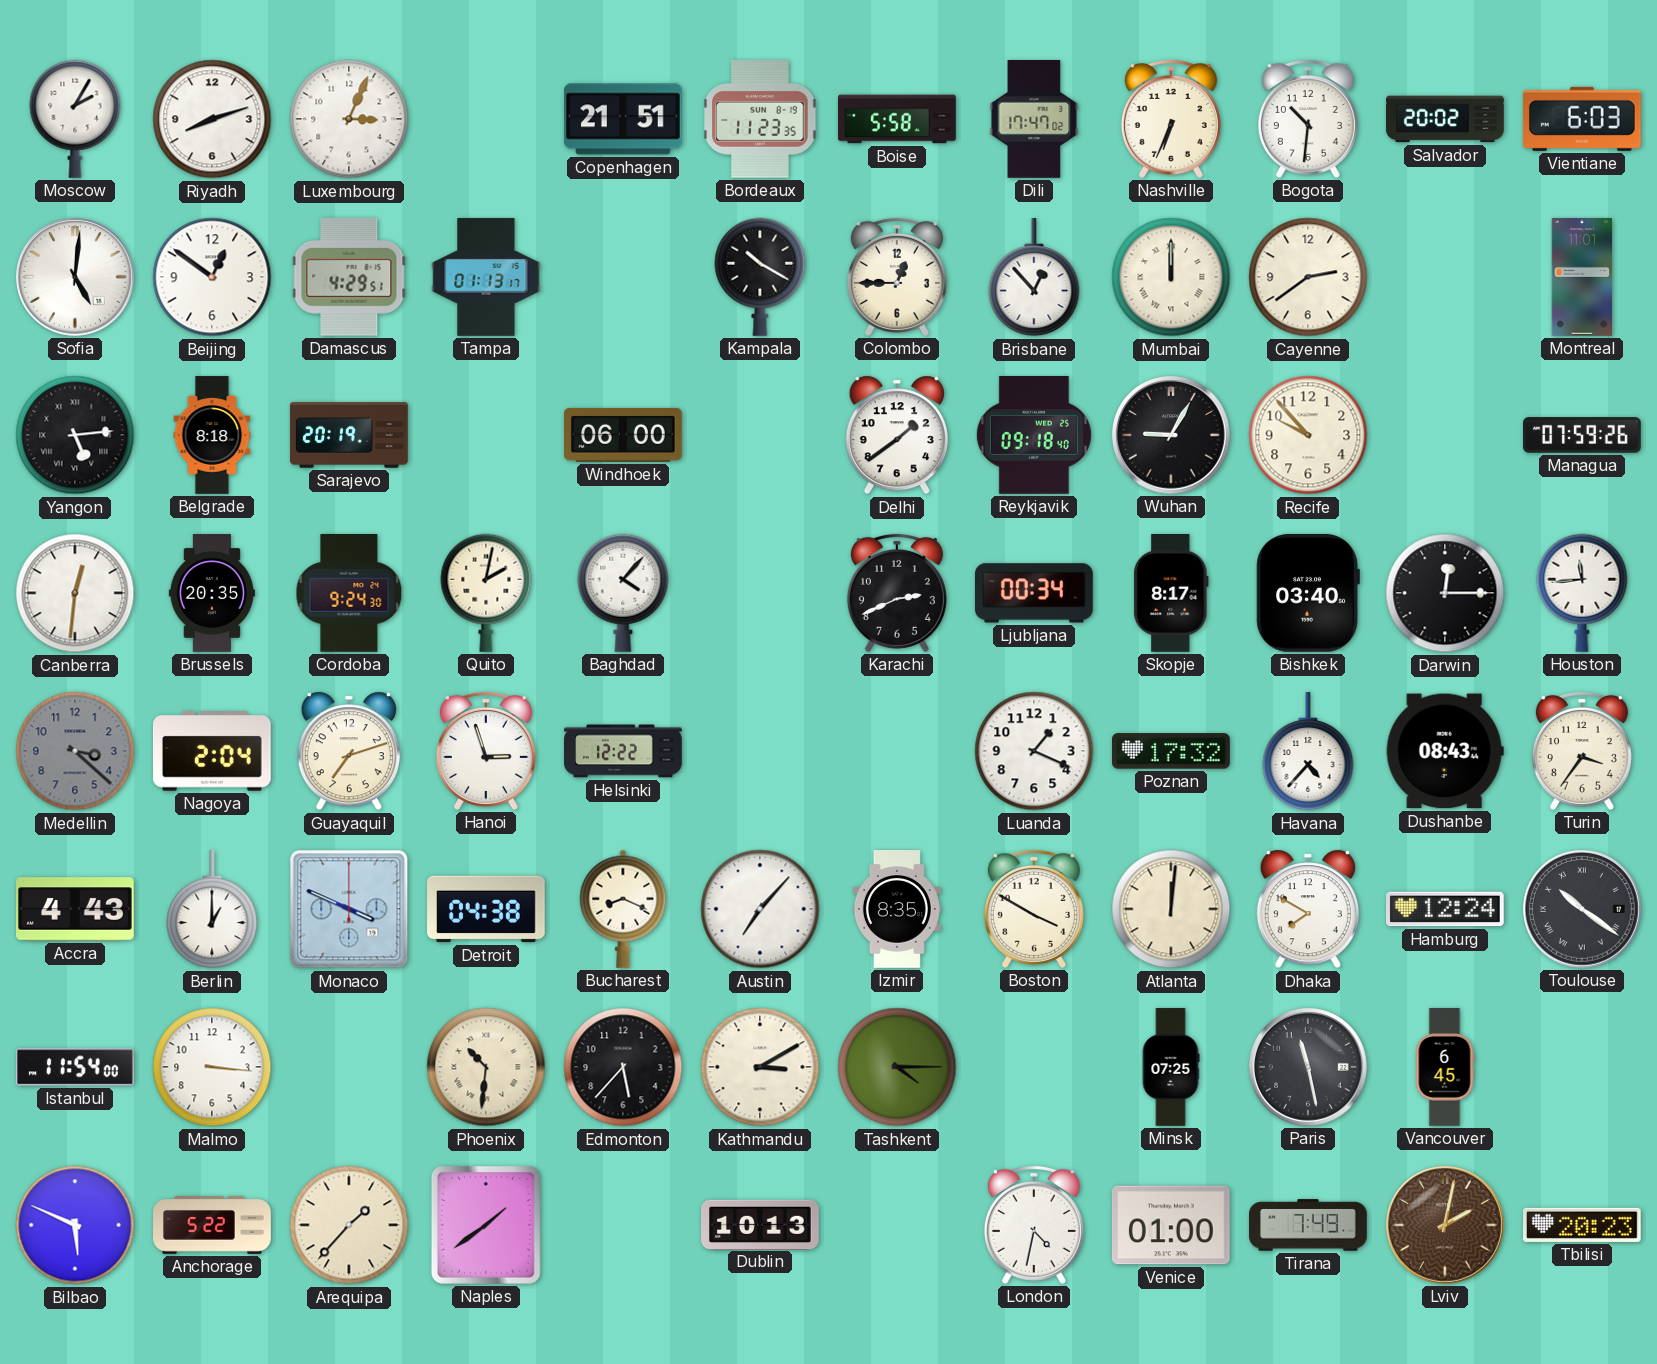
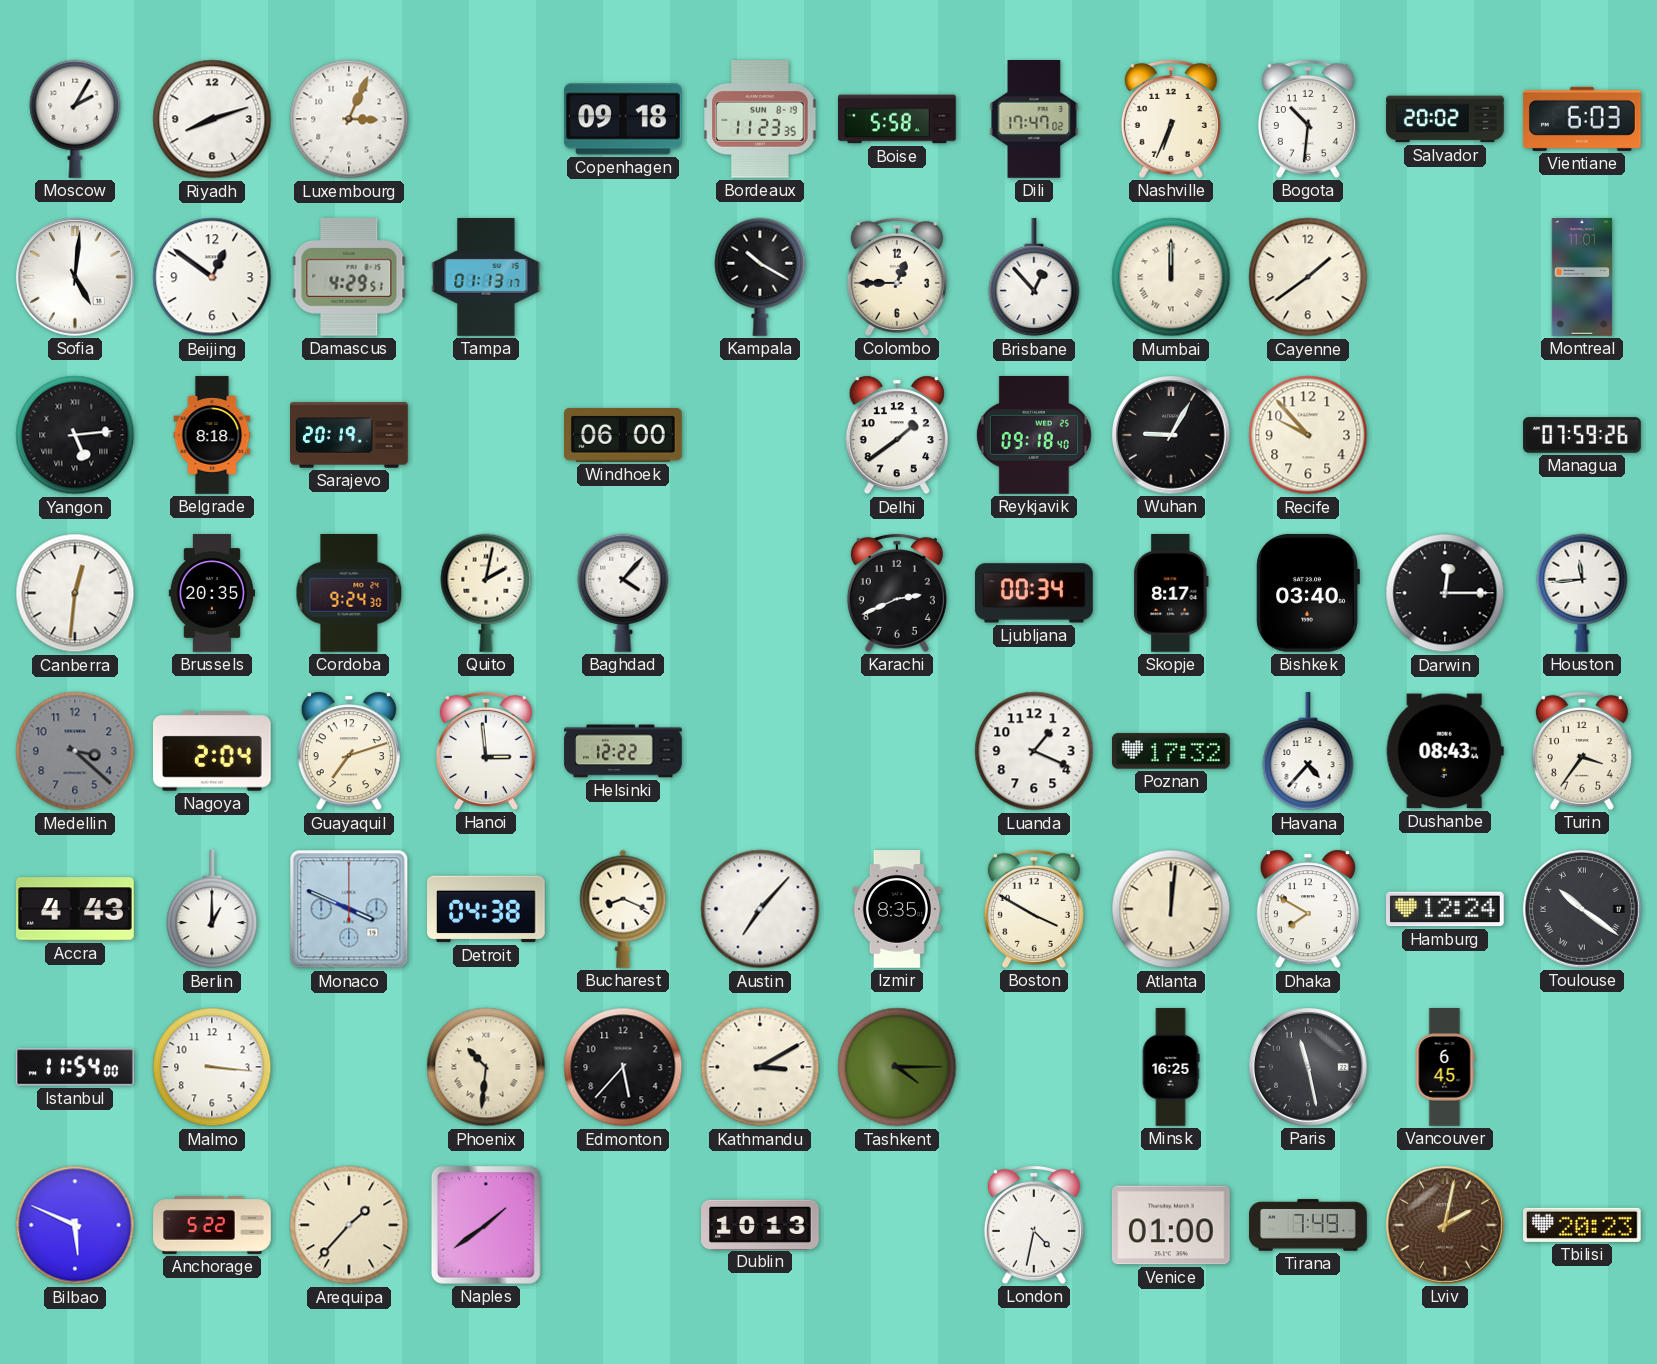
Copenhagen: 21:51 -> 09:18 (624, 119)
Cayenne: 2:39 -> 1:39 (1308, 277)
Hanoi: 2:57 -> 2:59 (486, 751)
Minsk: 07:25 -> 16:25 (1171, 1067)
